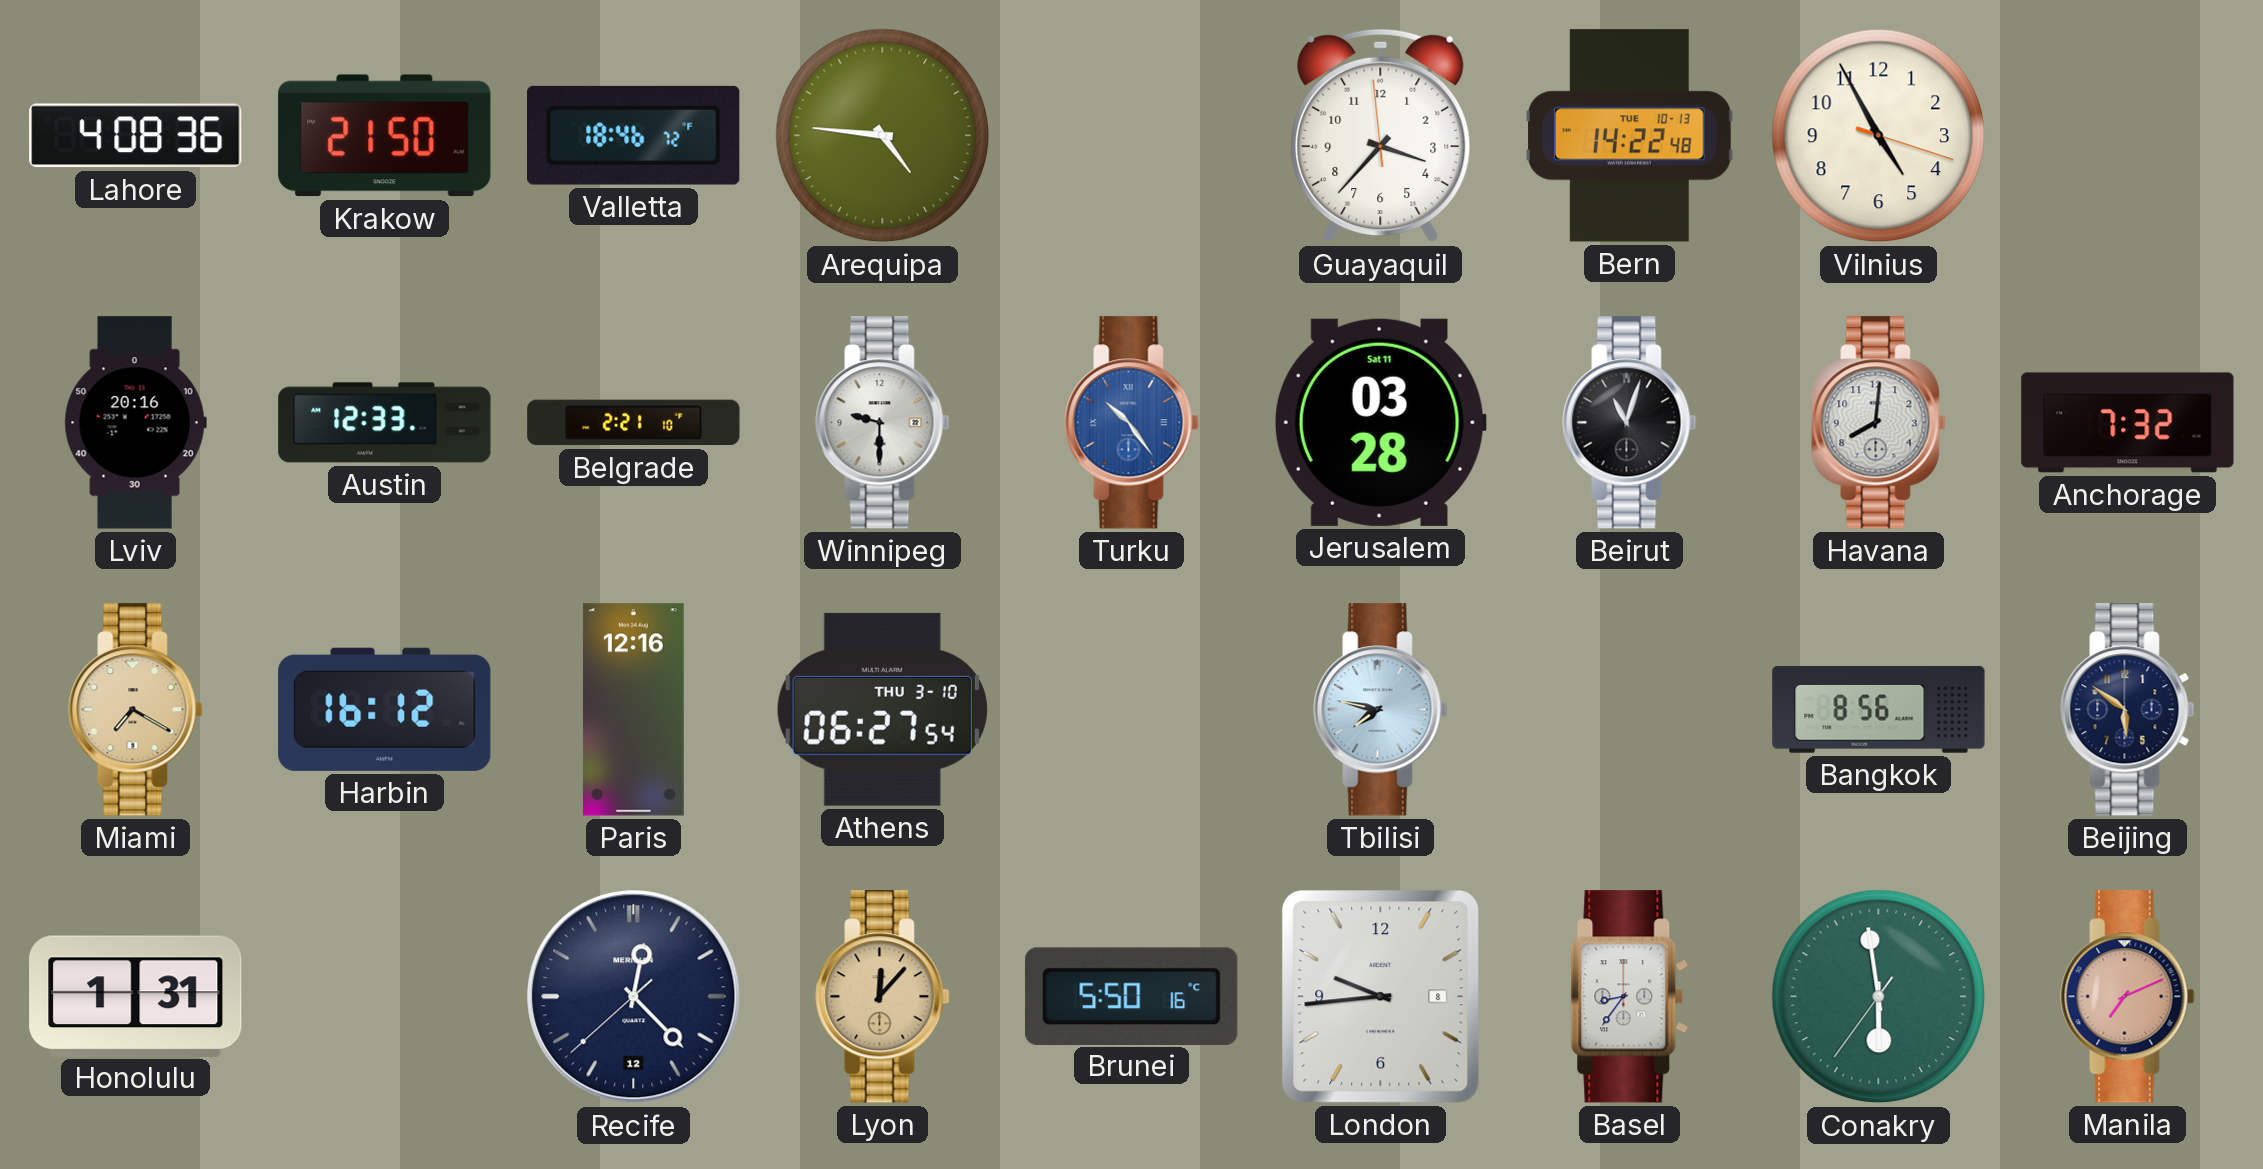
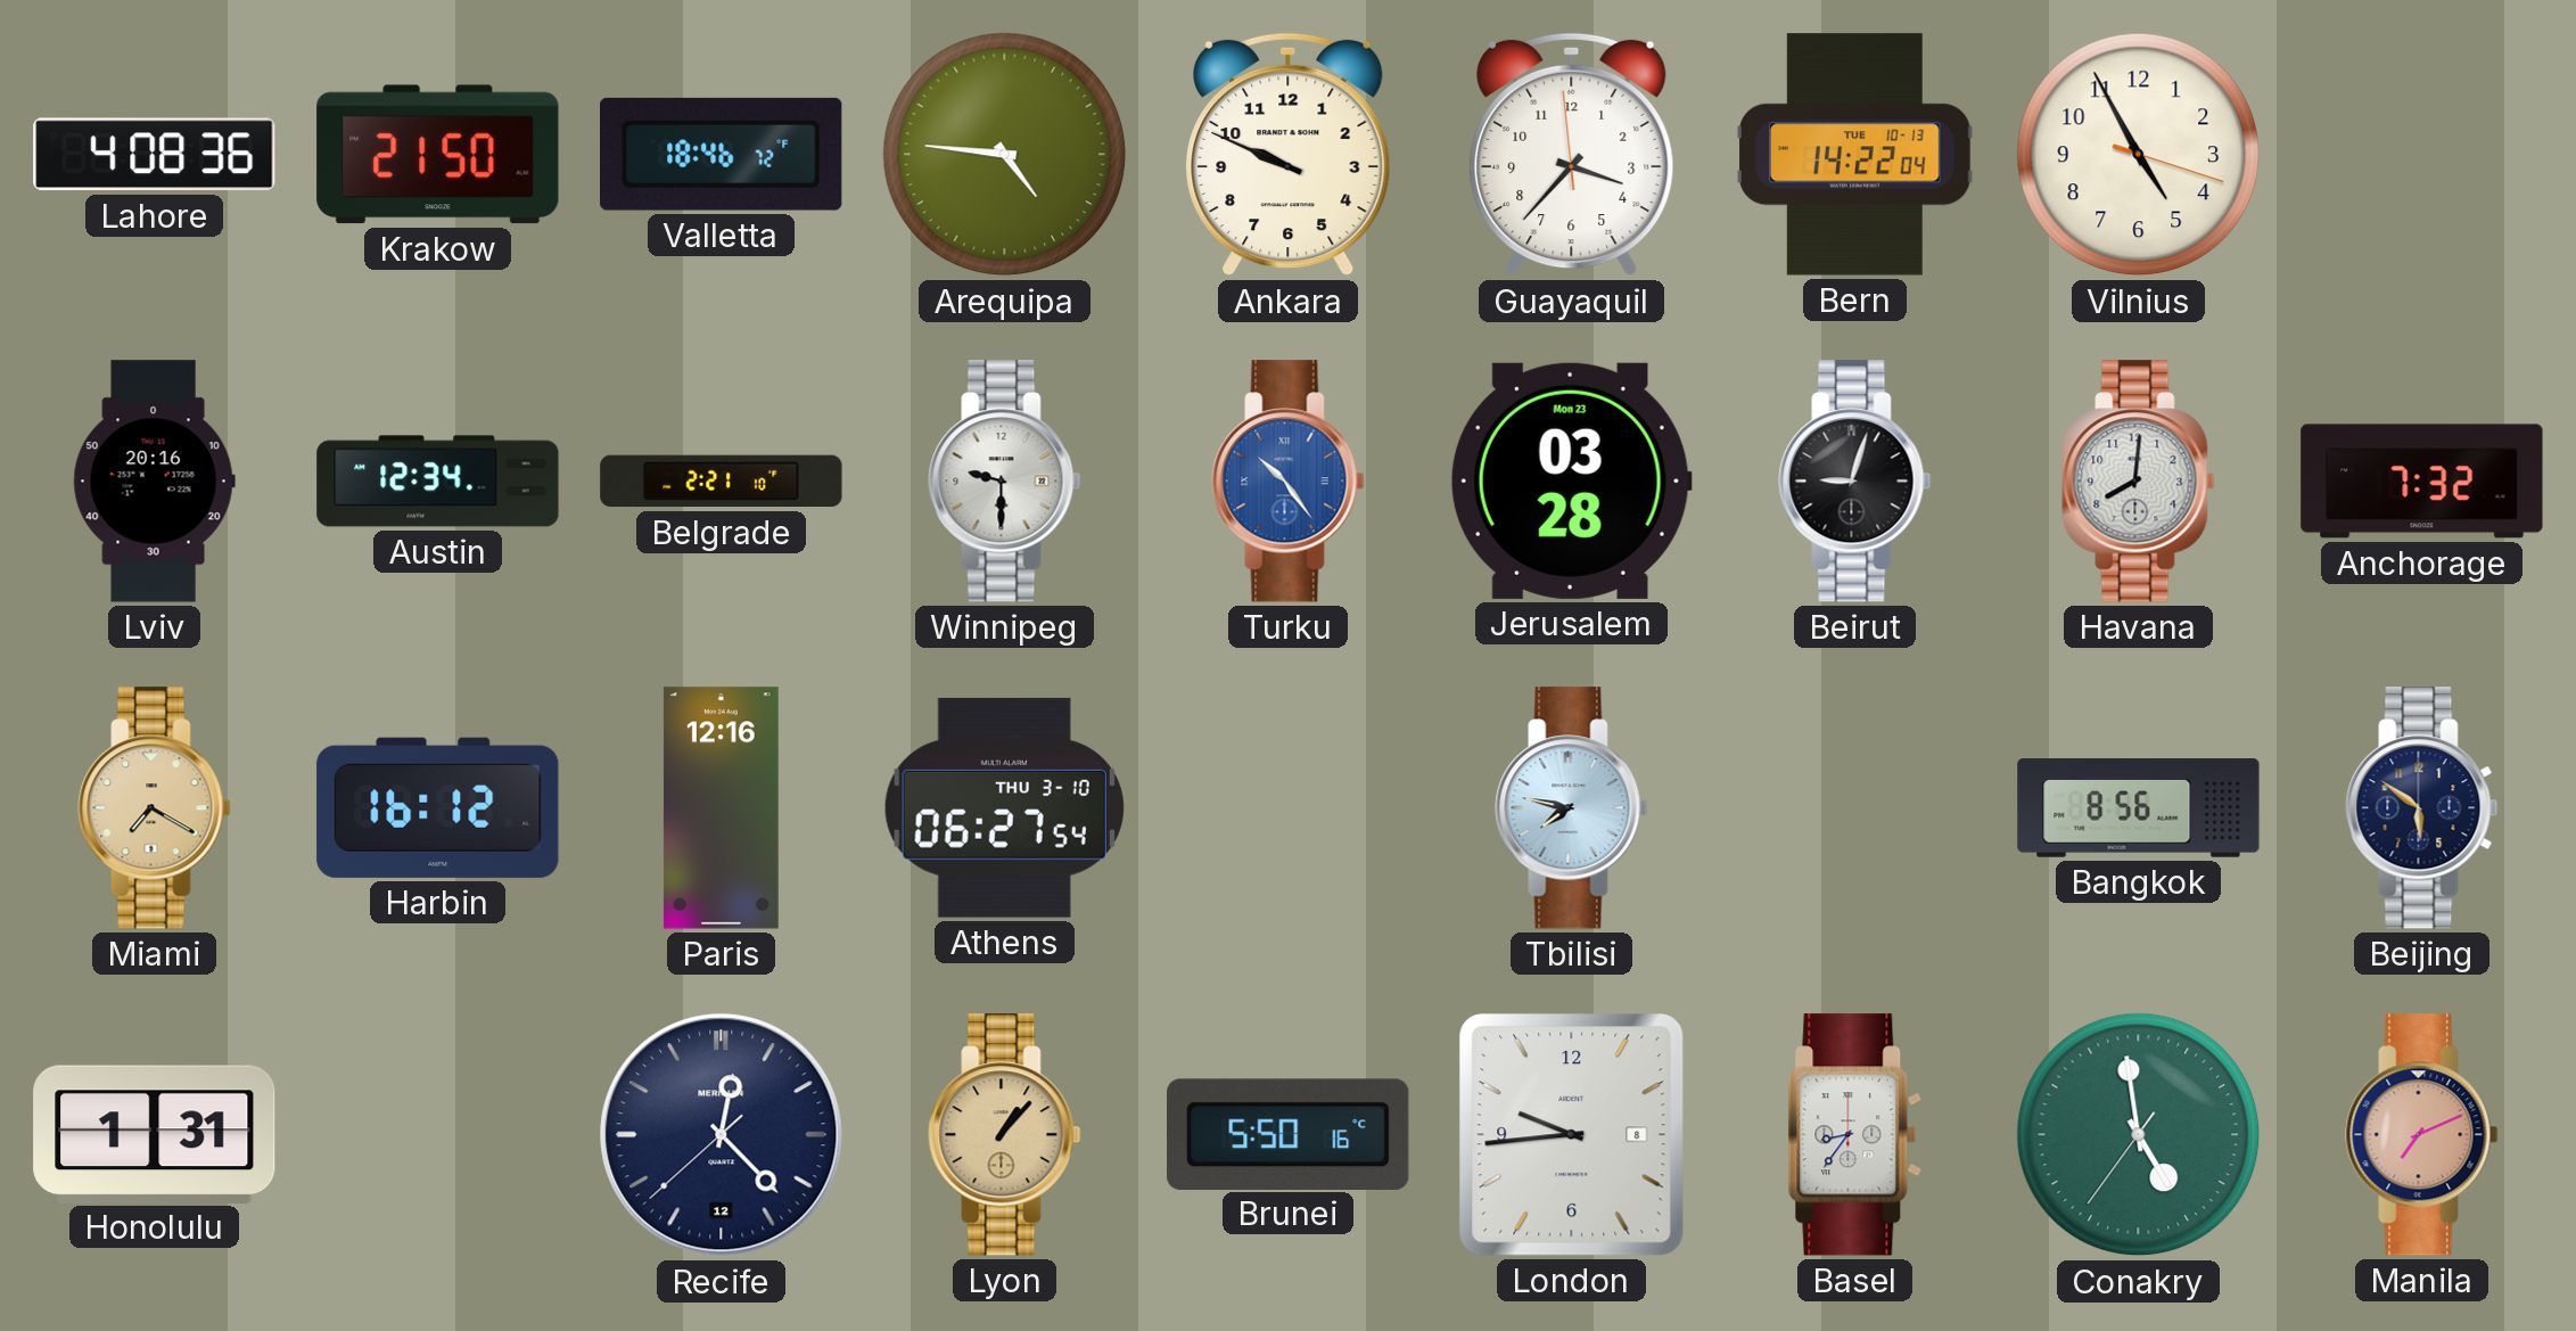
Ankara: none -> 9:49 (1289, 155)
Bern: 14:22:48 -> 14:22:04 (1855, 155)
Austin: 12:33 -> 12:34 (438, 482)
Jerusalem date: Sat 11 -> Mon 23 (1571, 480)
Beirut: 11:03 -> 9:03 (1855, 482)
Lyon: 12:07 -> 1:07 (1005, 1135)
Conakry: 5:58 -> 4:58 (2139, 1135)
